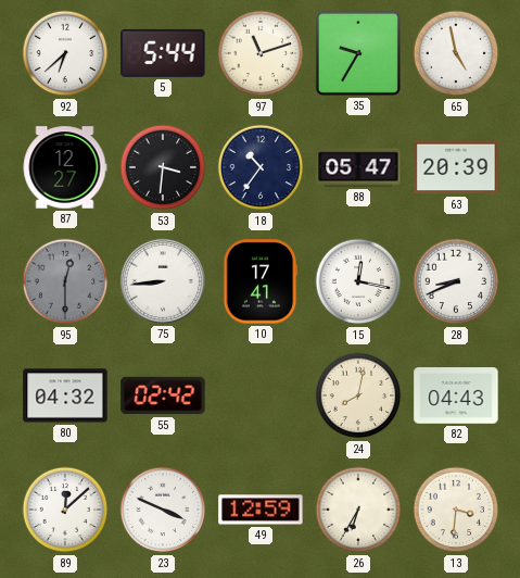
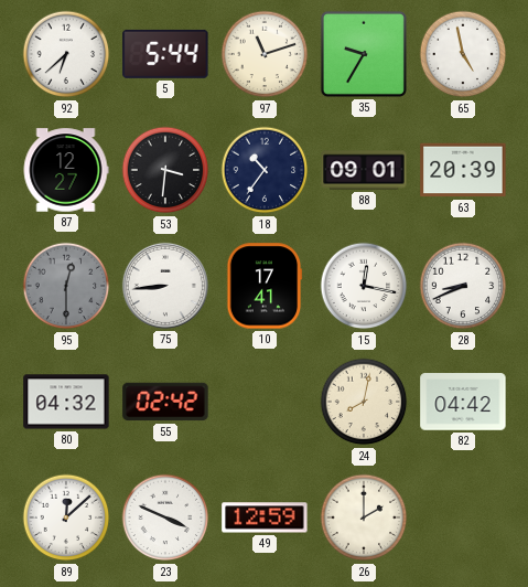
88: 05:47 -> 09:01 (364, 170)
82: 04:43 -> 04:42 (463, 402)
26: 6:35 -> 2:00 (364, 517)
13: 3:31 -> none (456, 510)
